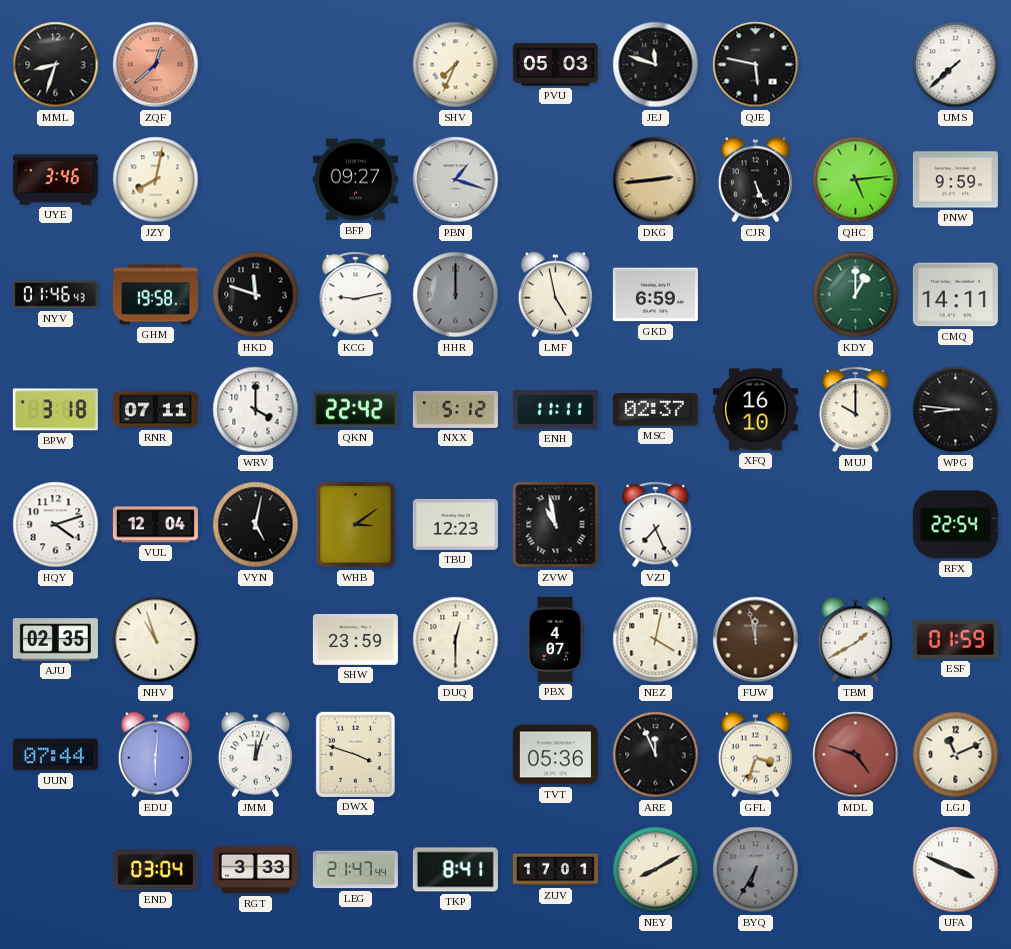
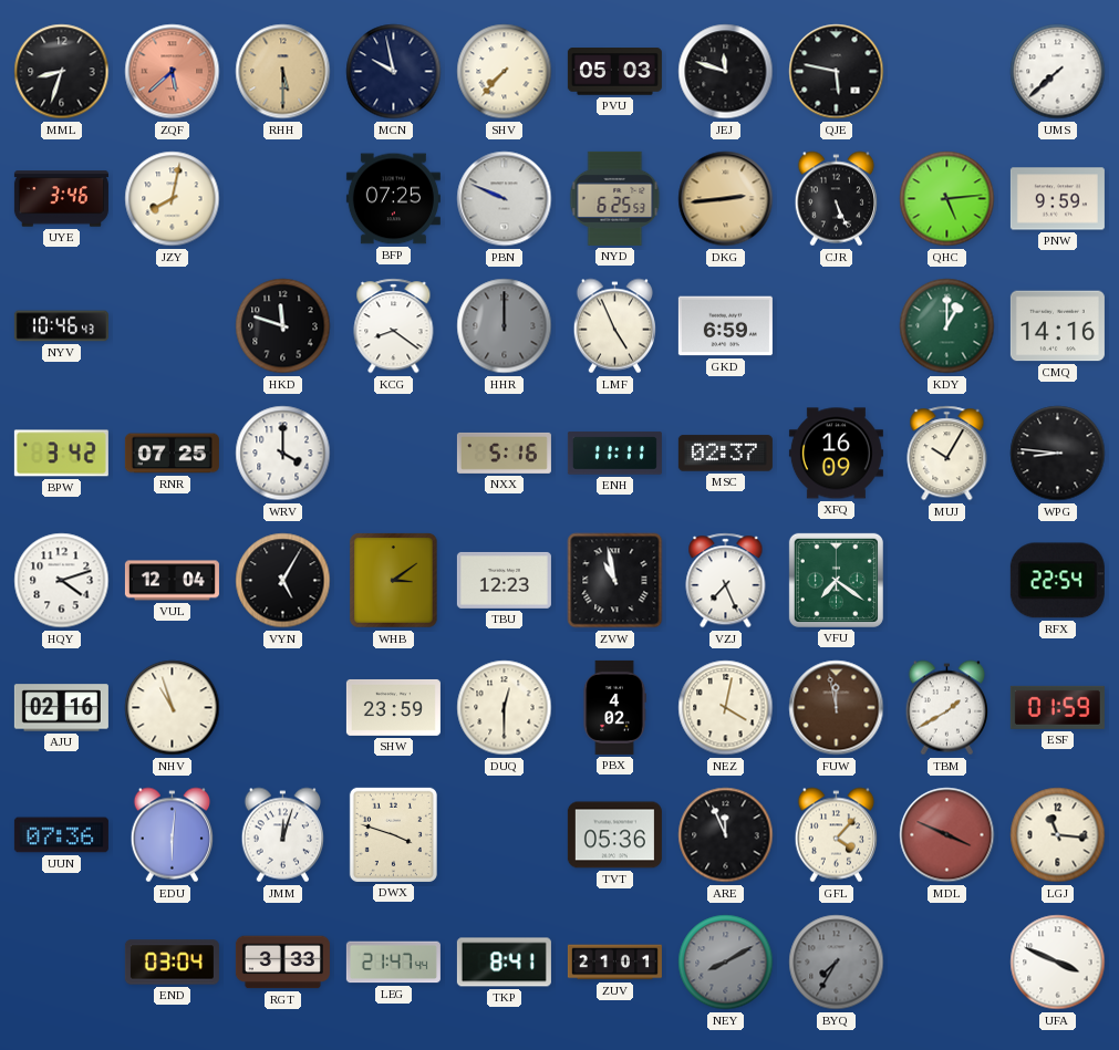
ZQF: 12:38 -> 5:38 (173, 72)
RHH: none -> 5:30 (283, 72)
MCN: none -> 9:58 (394, 72)
SHV: 7:34 -> 7:37 (505, 72)
BFP: 09:27 -> 07:25 (393, 199)
PBN: 1:18 -> 9:49 (505, 199)
NYD: none -> 6:25 (615, 198)
NYV: 01:46 -> 10:46 (61, 326)
GHM: 19:58 -> none (155, 295)
KCG: 9:13 -> 8:21 (394, 326)
LMF: 4:58 -> 4:56 (614, 326)
CMQ: 14:11 -> 14:16 (1057, 326)
BPW: 3:18 -> 3:42 (61, 454)
RNR: 07:11 -> 07:25 (172, 454)
QKN: 22:42 -> none (355, 410)
NXX: 5:12 -> 5:16 (504, 453)
XFQ: 16:10 -> 16:09 (836, 454)
MUJ: 10:00 -> 10:05 (947, 454)
VYN: 5:02 -> 5:05 (283, 581)
VFU: none -> 7:21 (836, 580)
AJU: 02:35 -> 02:16 (61, 708)
PBX: 4:07 -> 4:02 (614, 707)
UUN: 07:44 -> 07:36 (61, 835)
GFL: 3:33 -> 4:07 (836, 835)
MDL: 4:48 -> 3:49 (947, 835)
LGJ: 11:11 -> 11:16 (1058, 835)
ZUV: 17:01 -> 21:01 (614, 963)
NEY dial: cream -> grey (726, 963)
BYQ: 6:35 -> 7:35 (837, 963)
